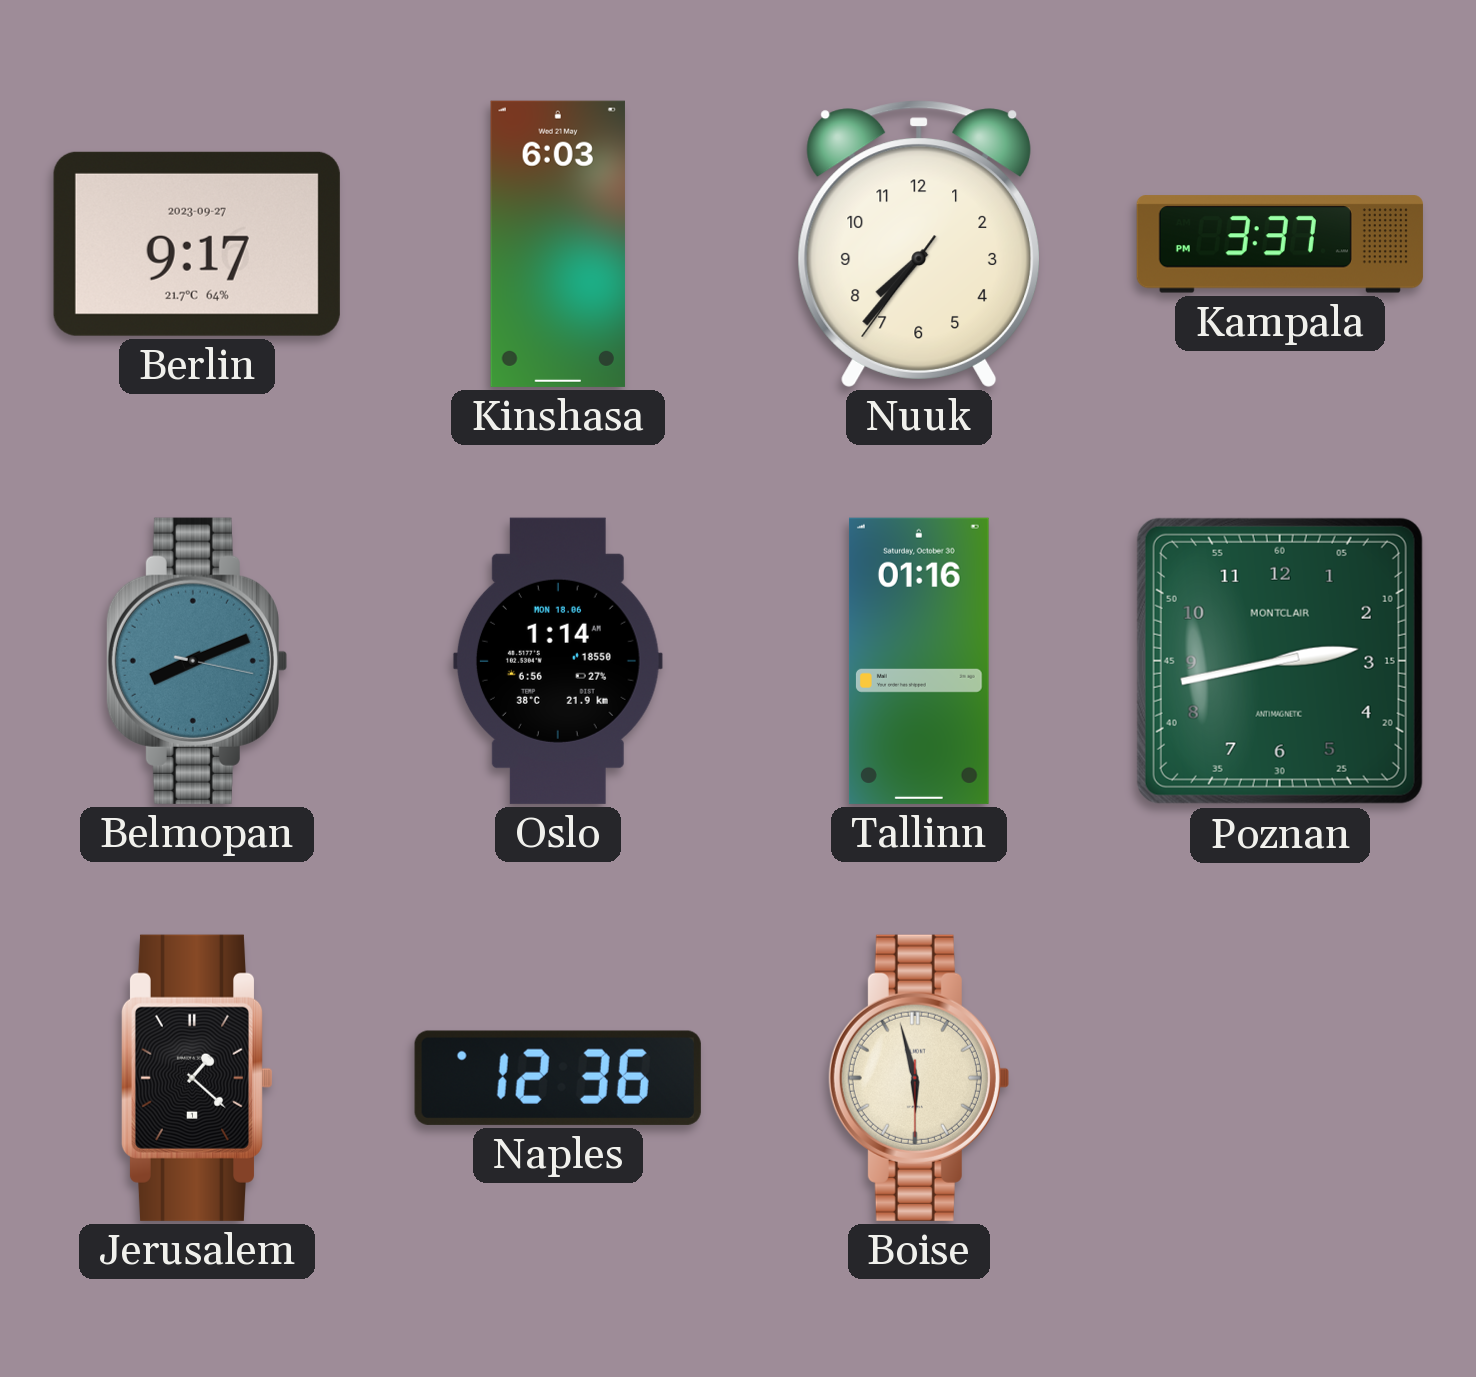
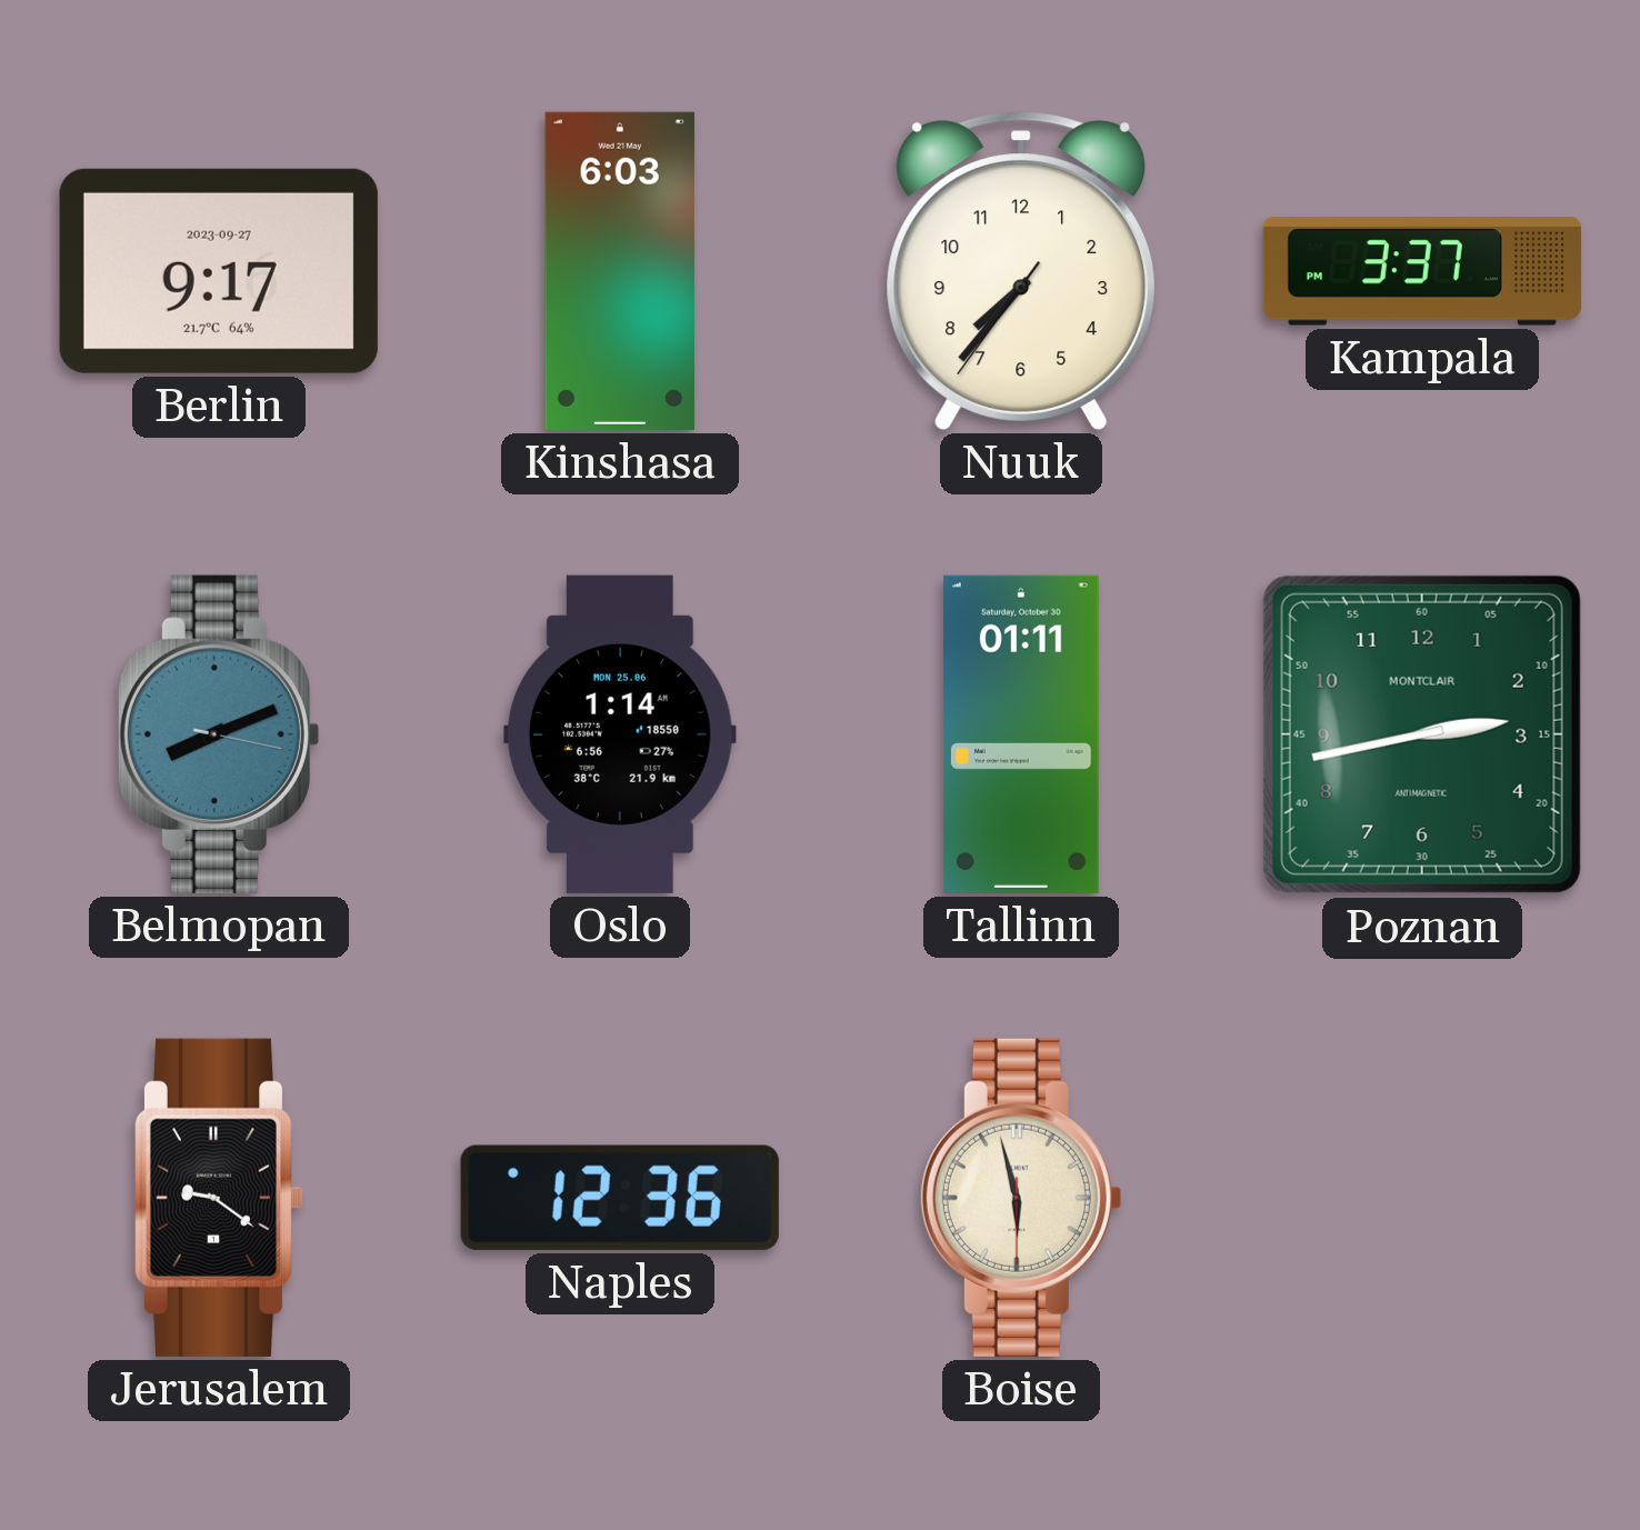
Oslo date: MON 18.06 -> MON 25.06 (620, 734)
Tallinn: 01:16 -> 01:11 (1021, 734)
Jerusalem: 1:22 -> 9:21 (219, 1198)
